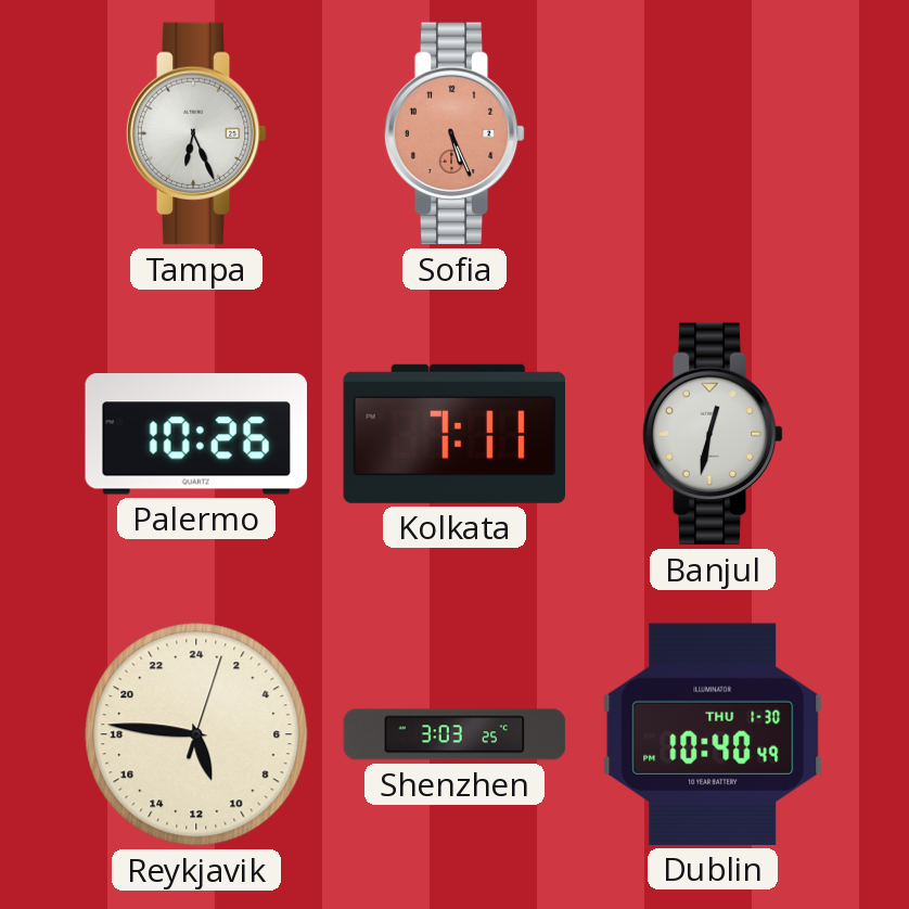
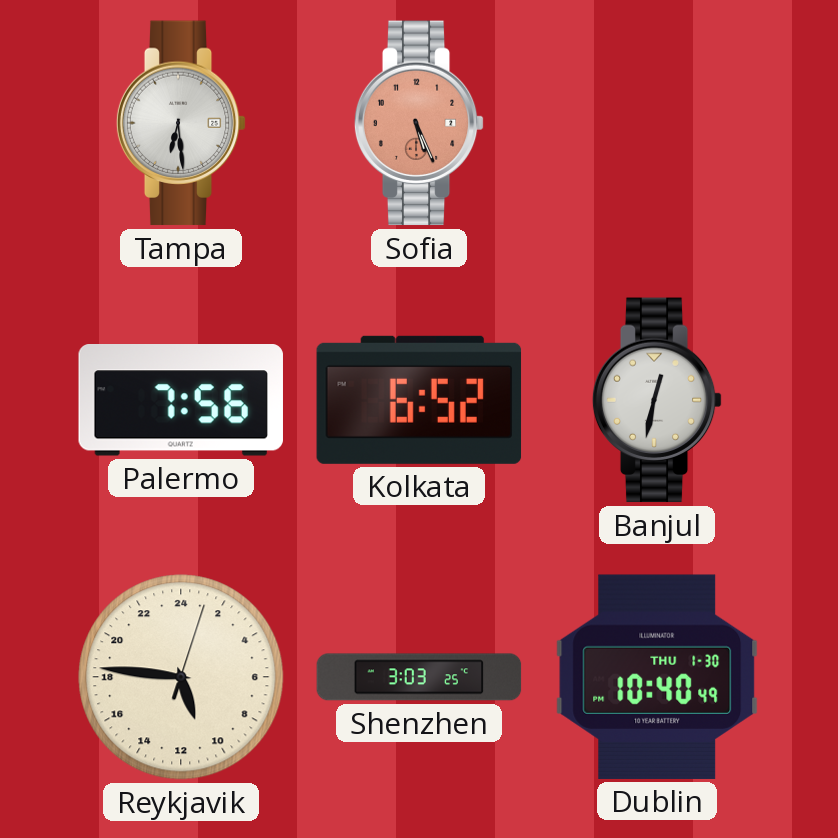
Tampa: 6:26 -> 6:29 (181, 123)
Palermo: 10:26 -> 7:56 (181, 401)
Kolkata: 7:11 -> 6:52 (419, 400)
